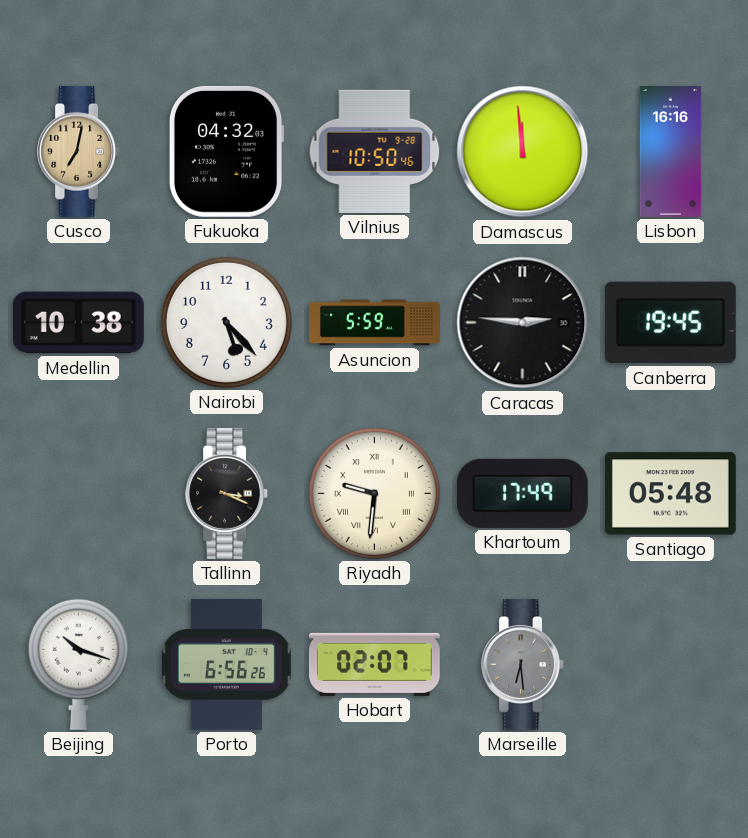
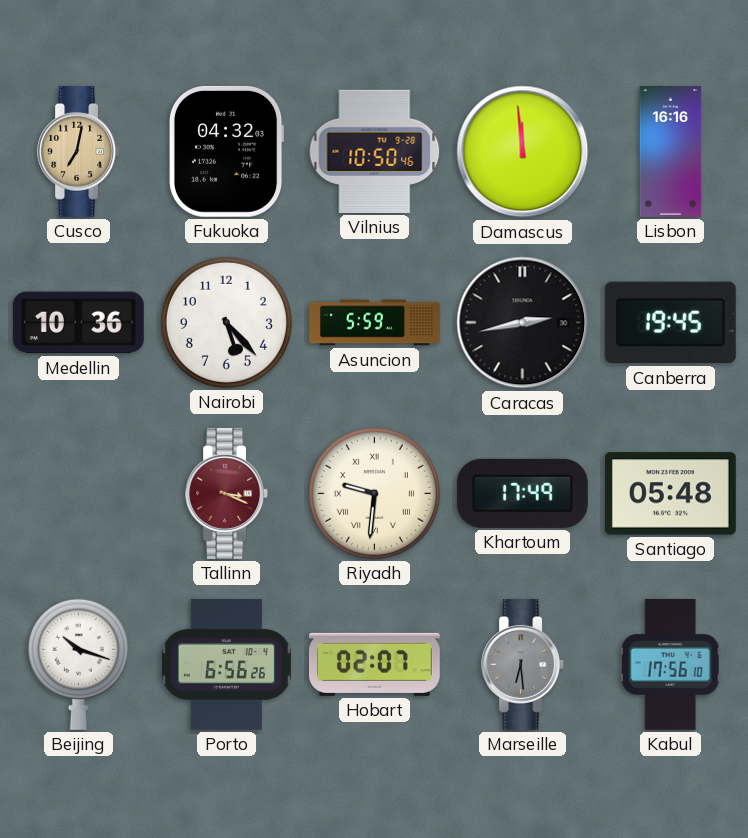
Medellin: 10:38 -> 10:36 (78, 323)
Caracas: 2:46 -> 2:43 (523, 323)
Tallinn dial: black -> burgundy (227, 493)
Kabul: none -> 17:56 (670, 664)
